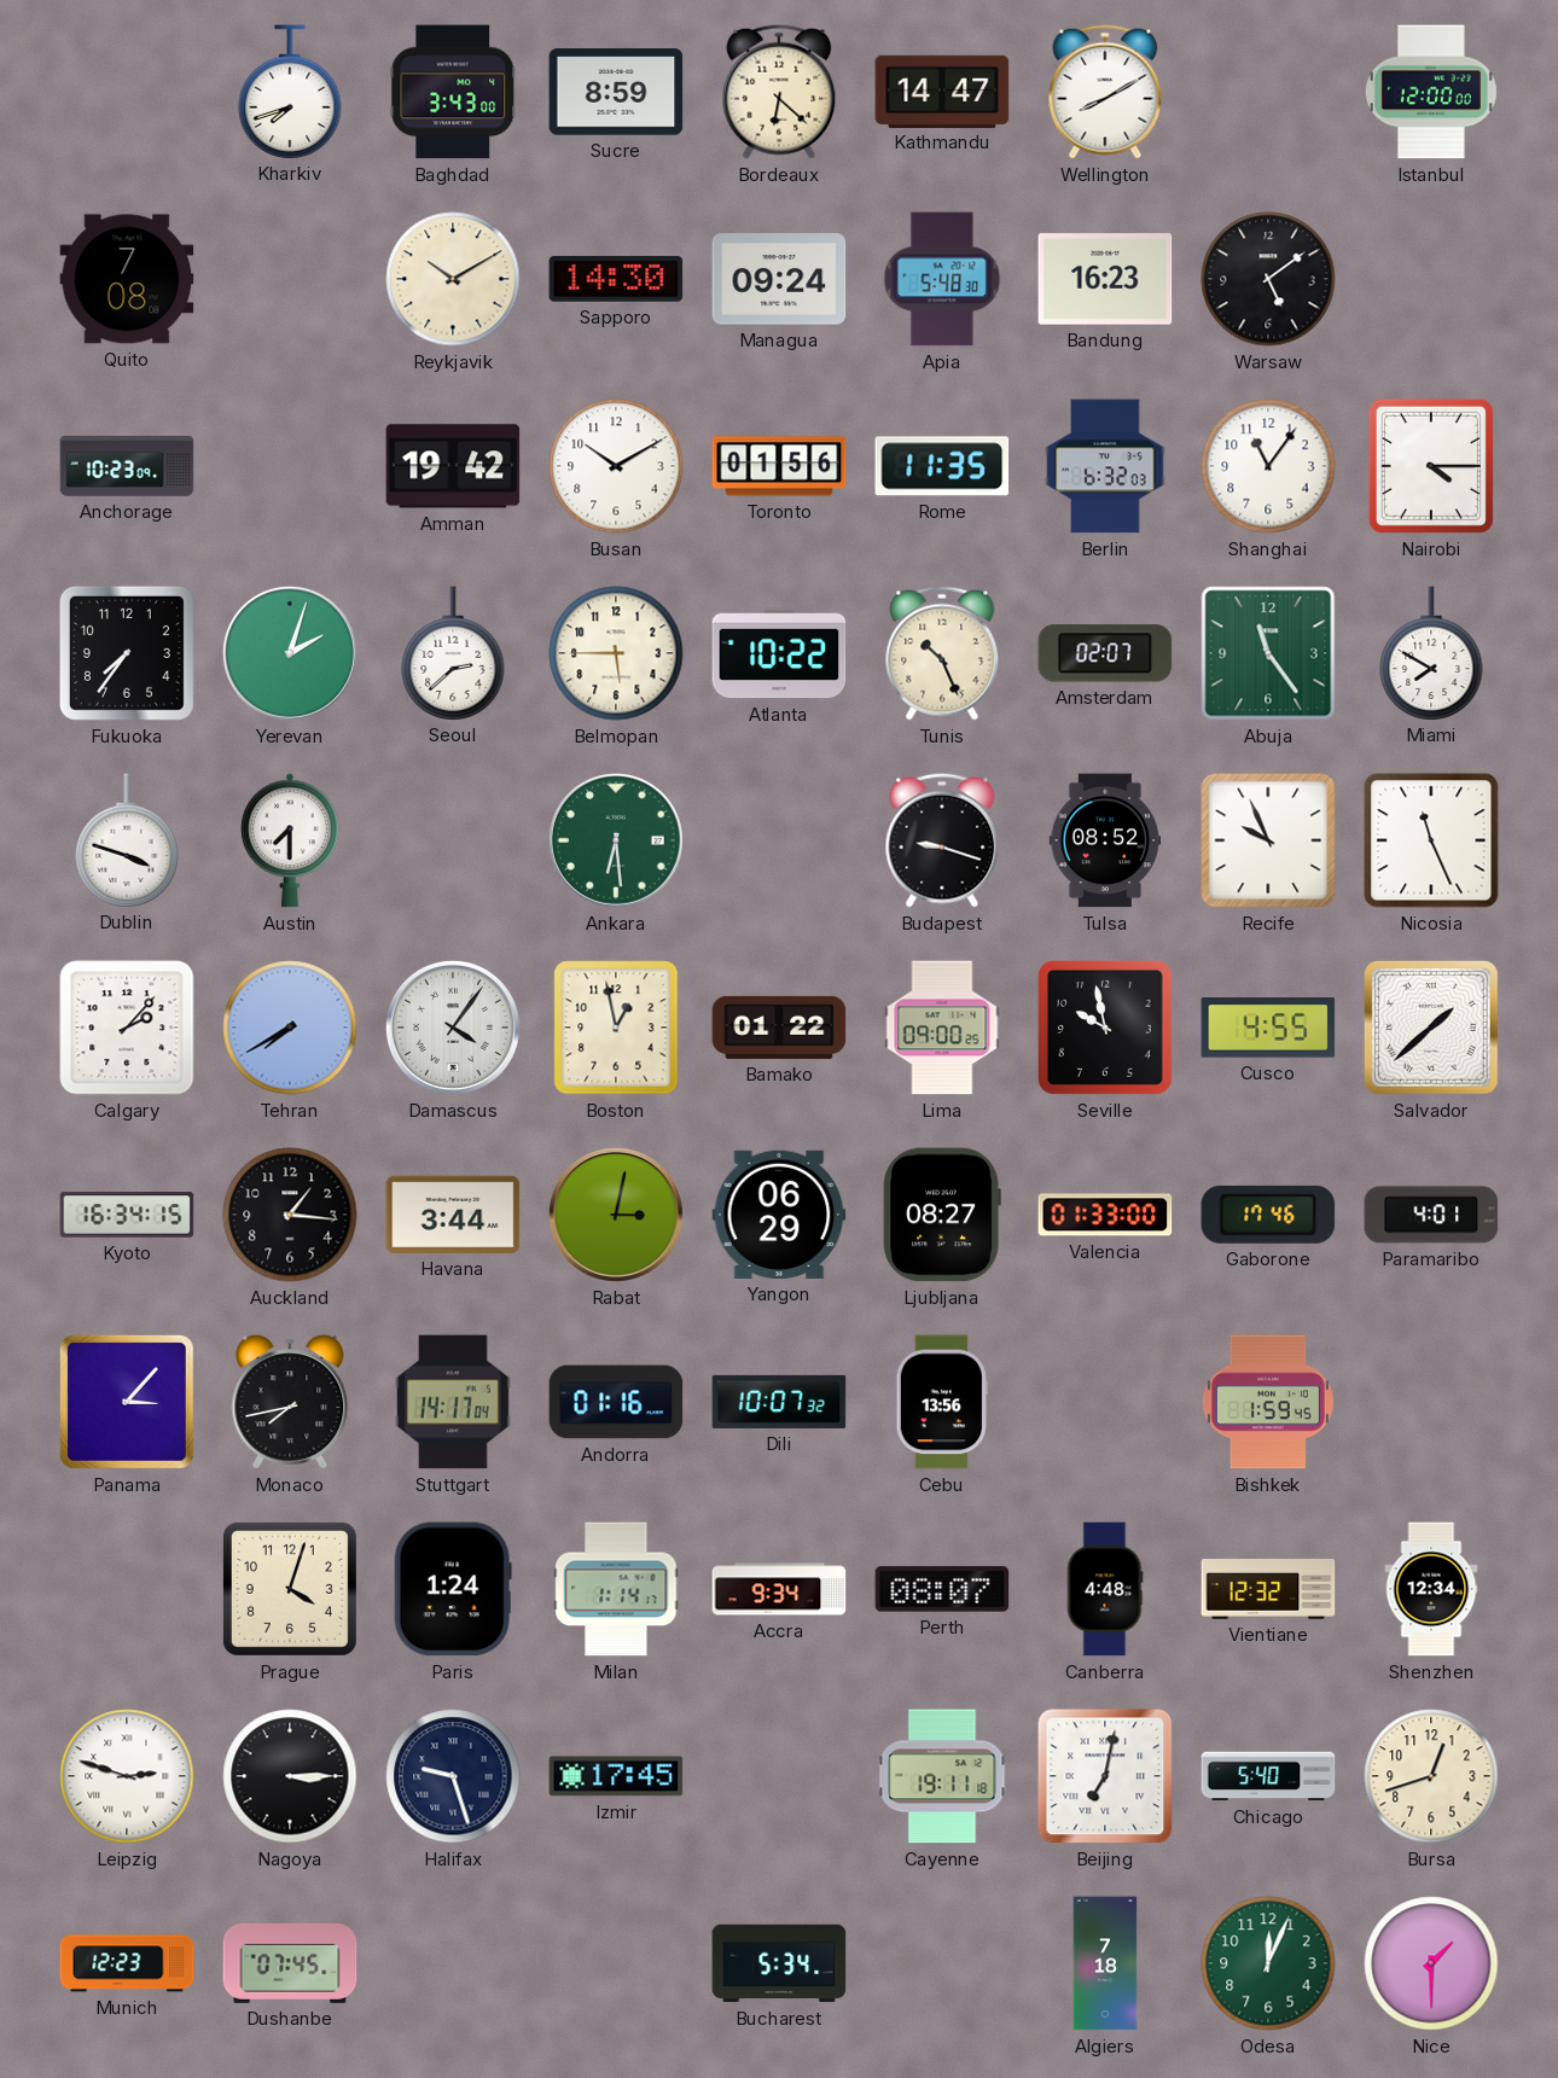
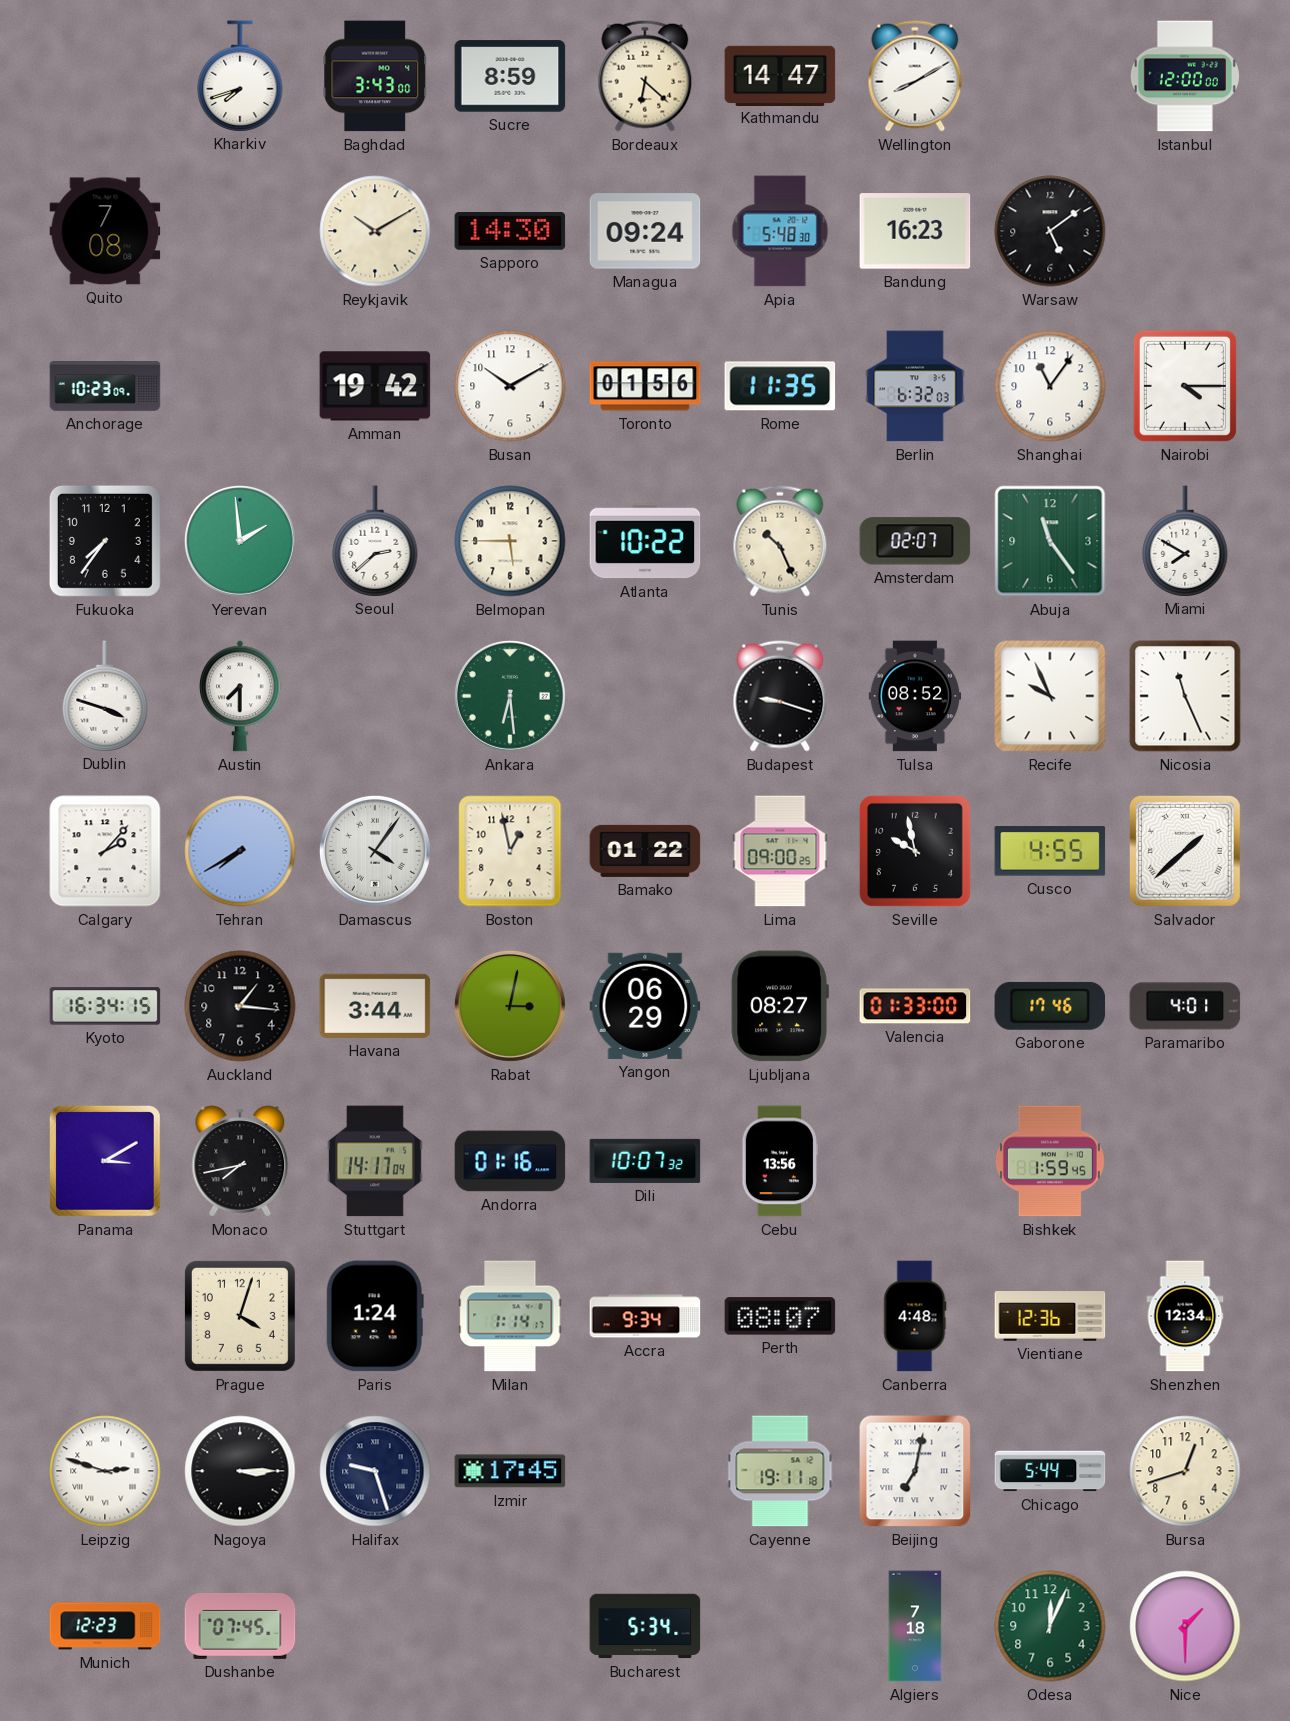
Yerevan: 2:03 -> 1:59 (240, 541)
Panama: 3:07 -> 3:10 (105, 1161)
Vientiane: 12:32 -> 12:36 (1050, 1317)
Chicago: 5:40 -> 5:44 (1050, 1471)
